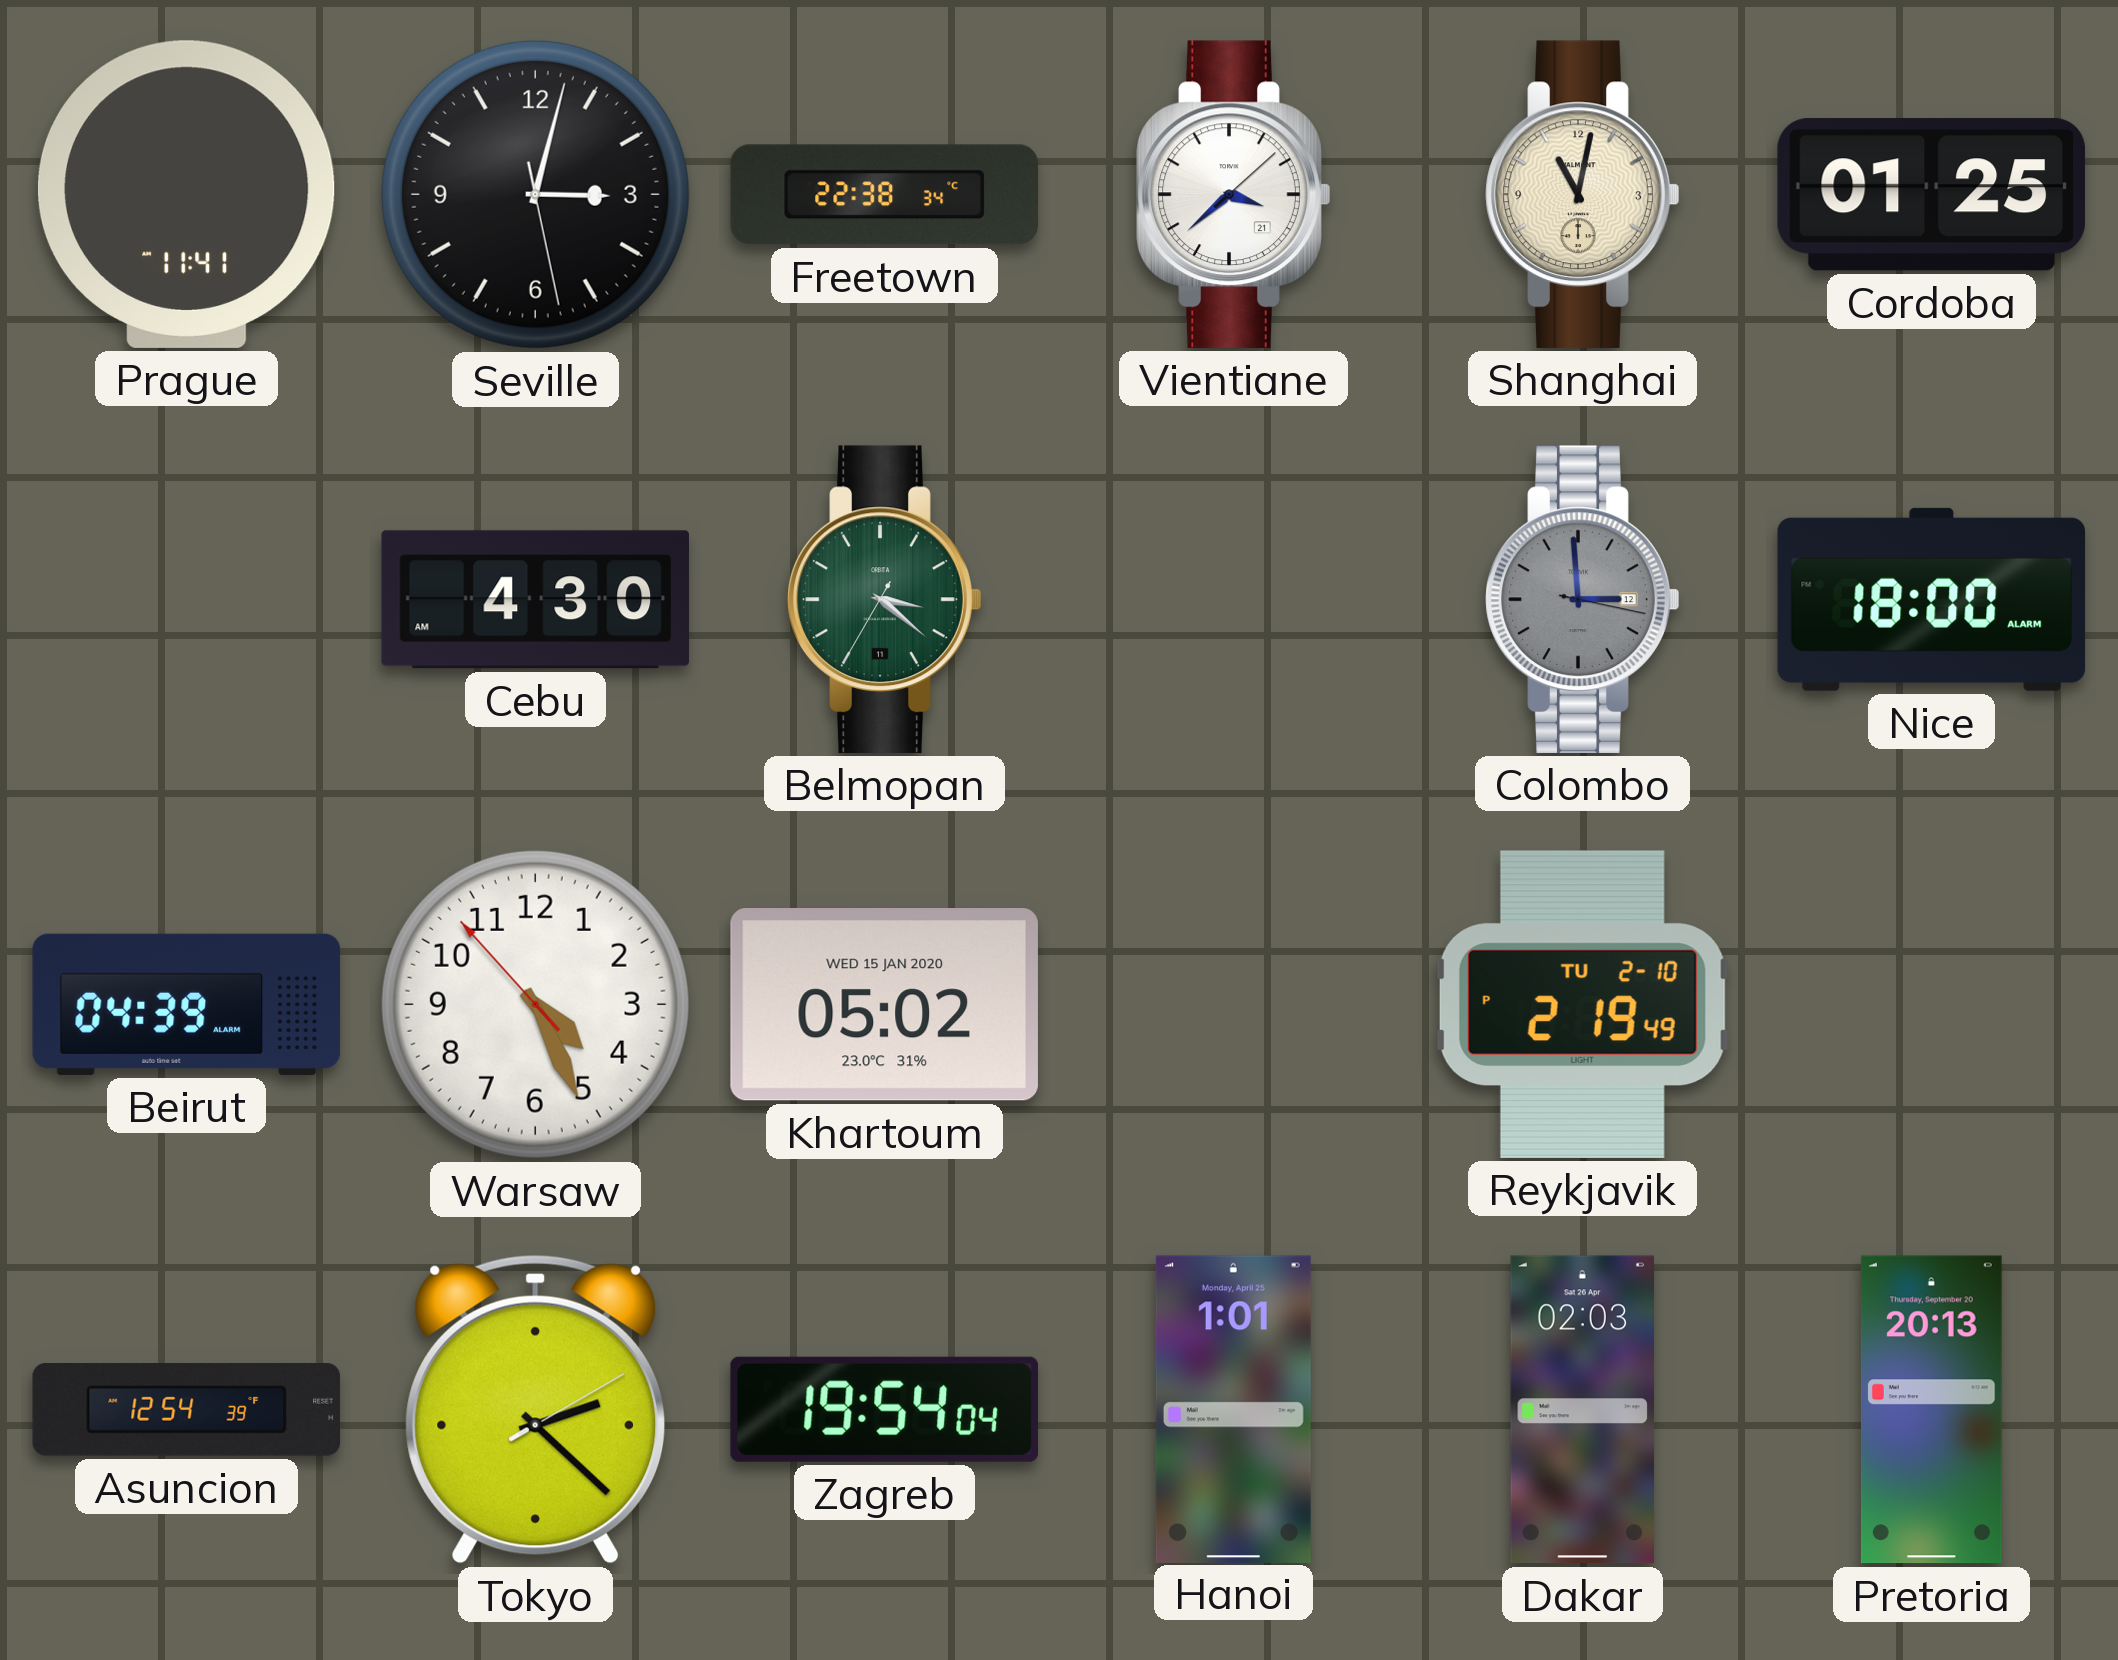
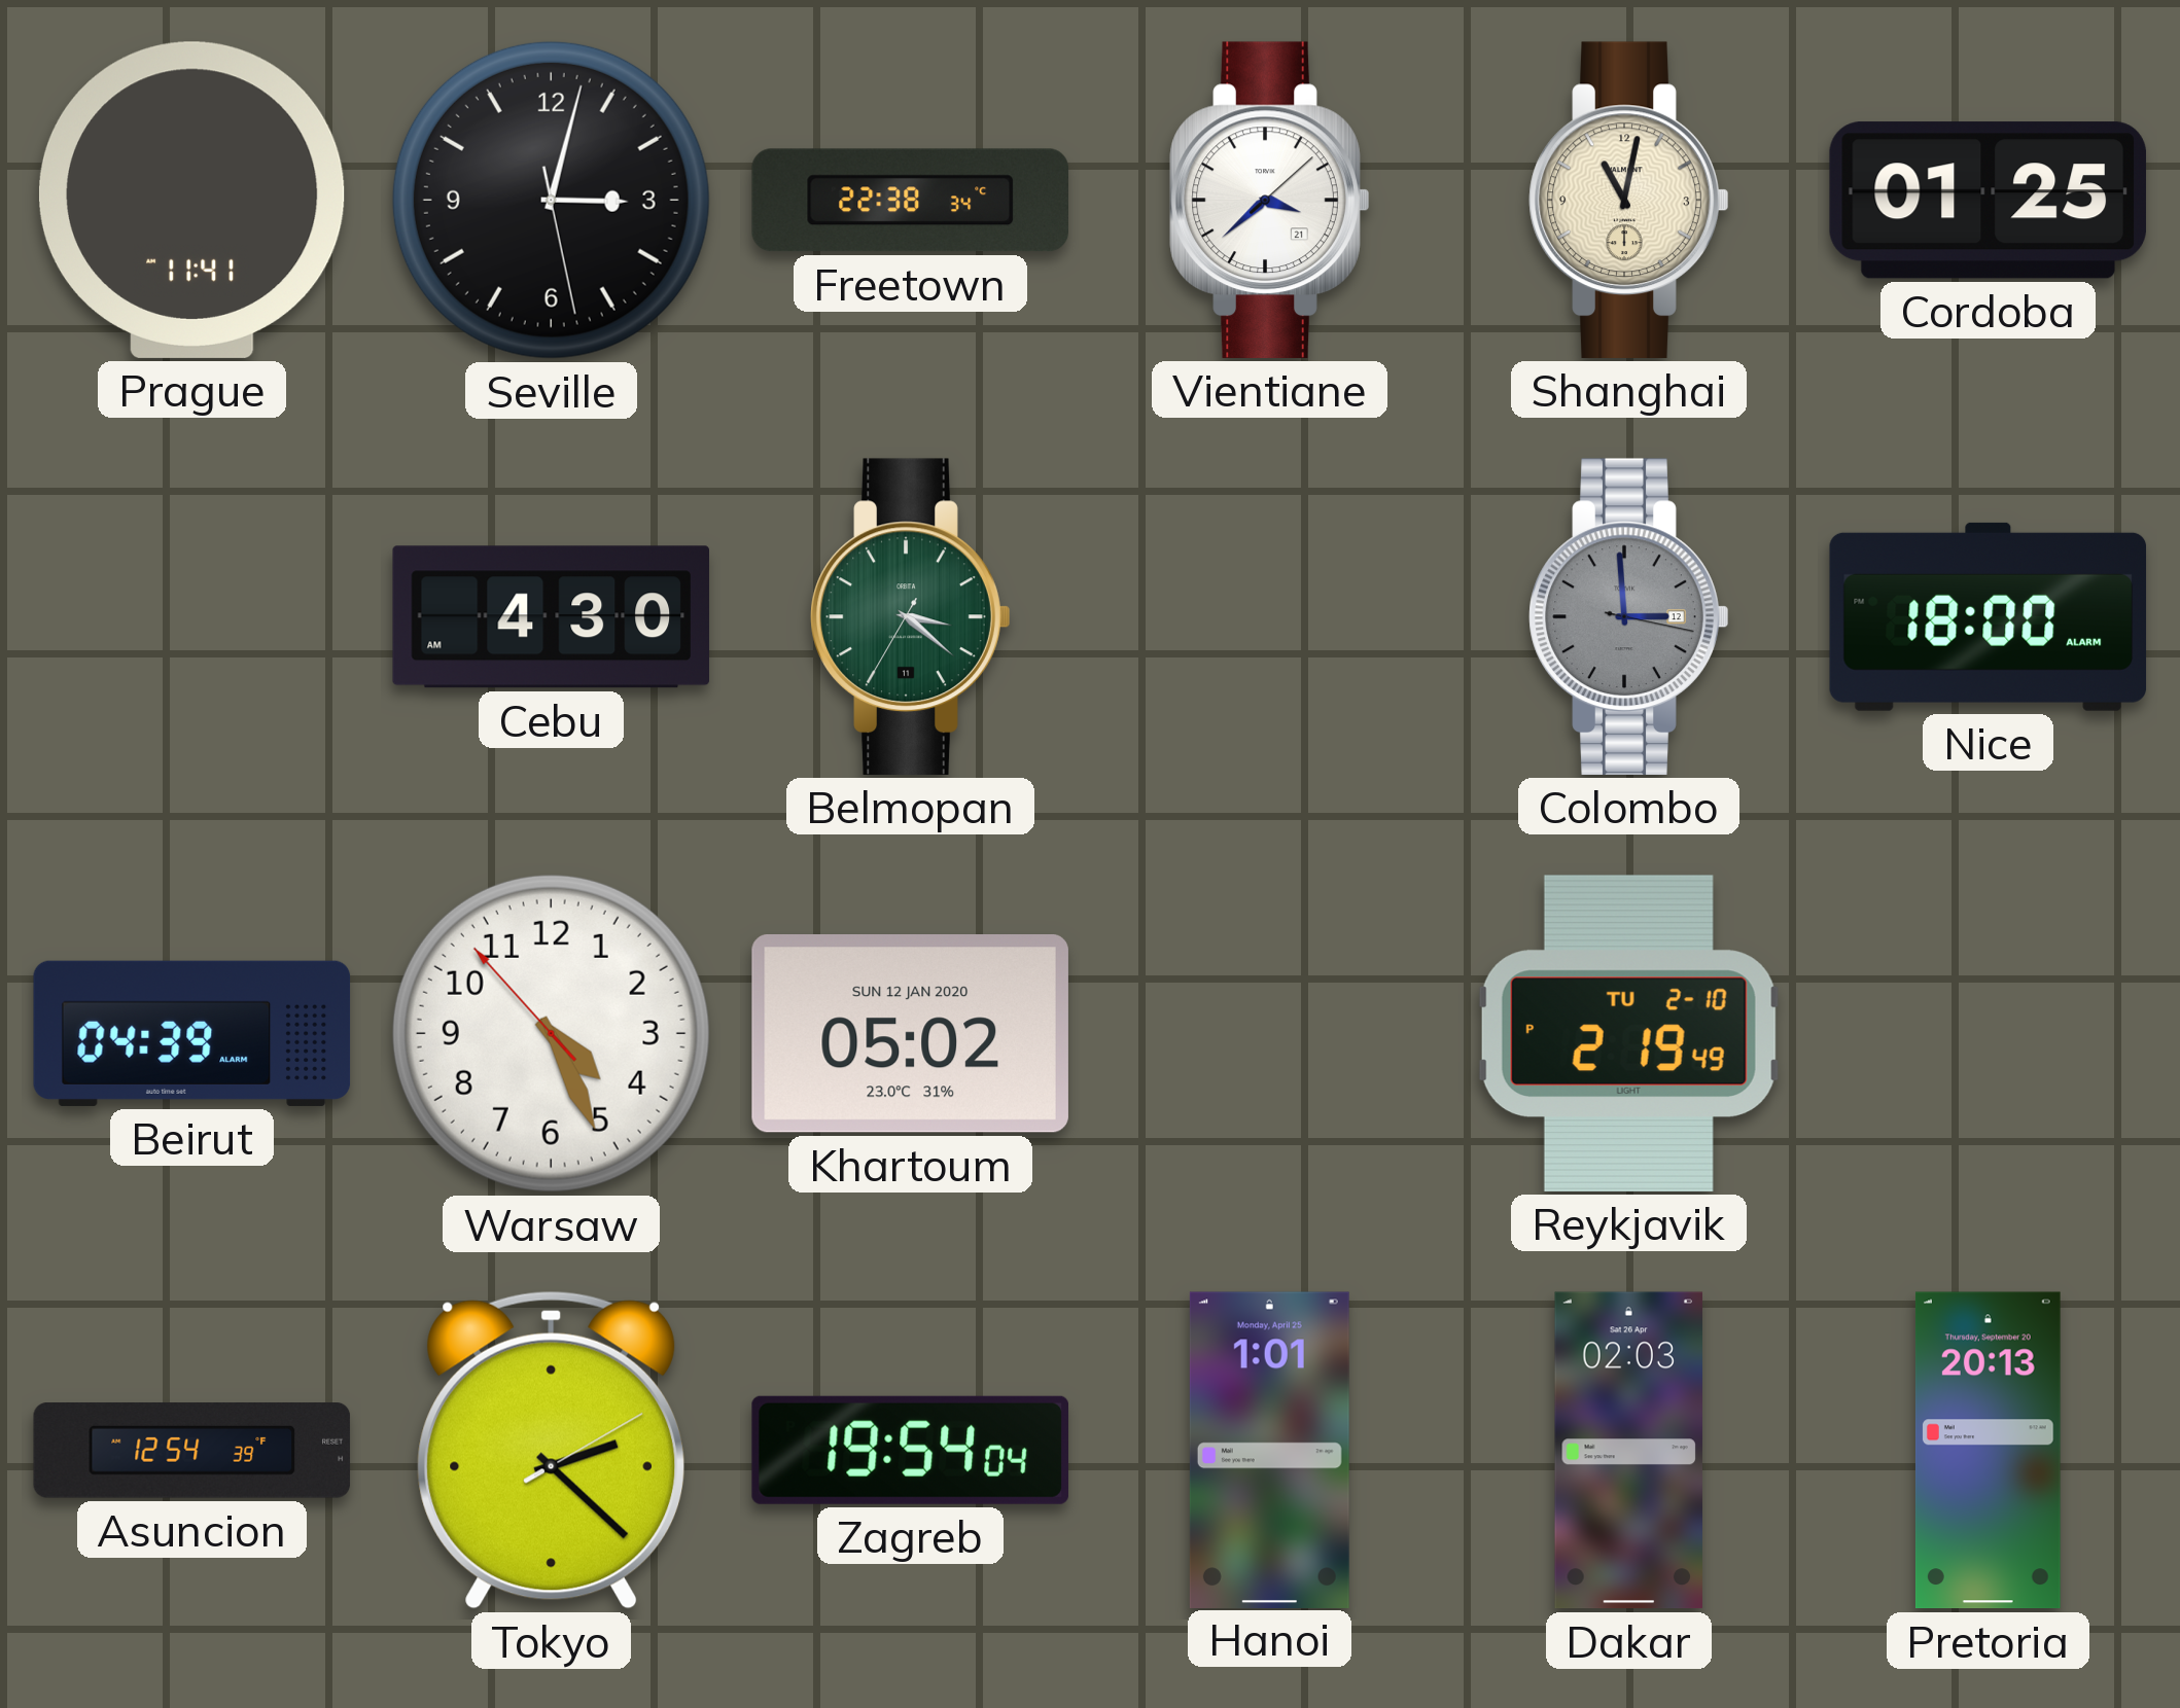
Khartoum date: WED 15 JAN 2020 -> SUN 12 JAN 2020 (910, 1034)
